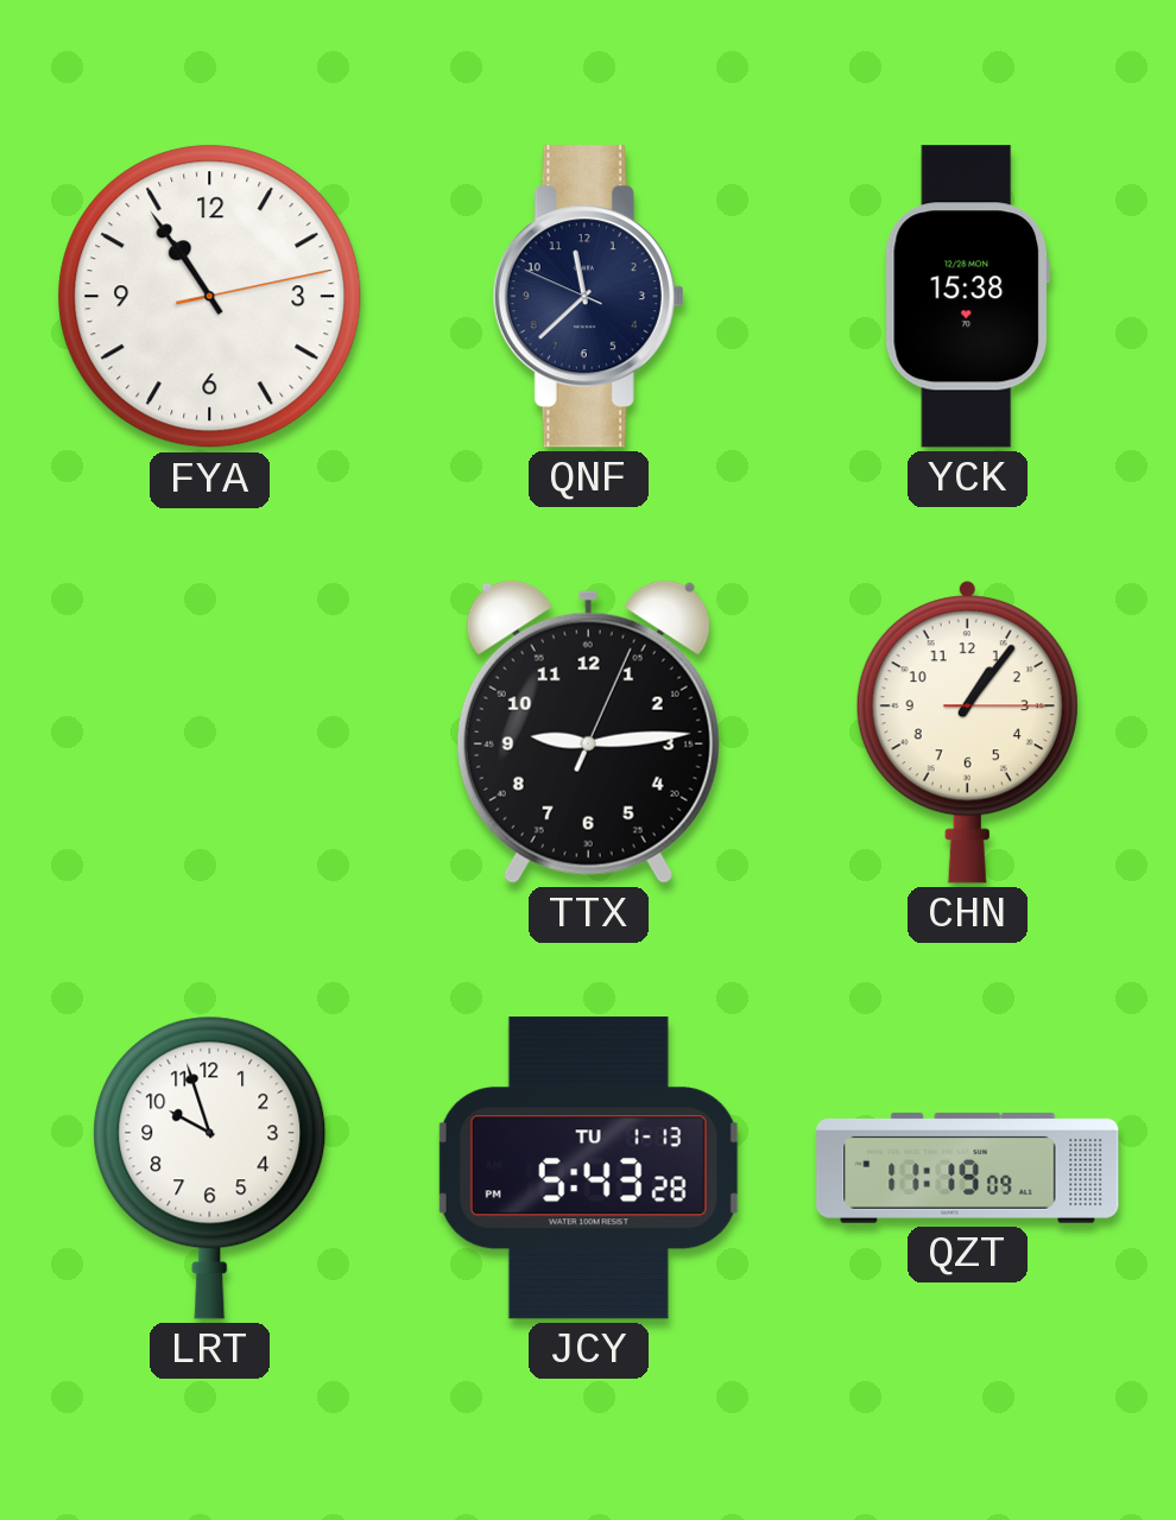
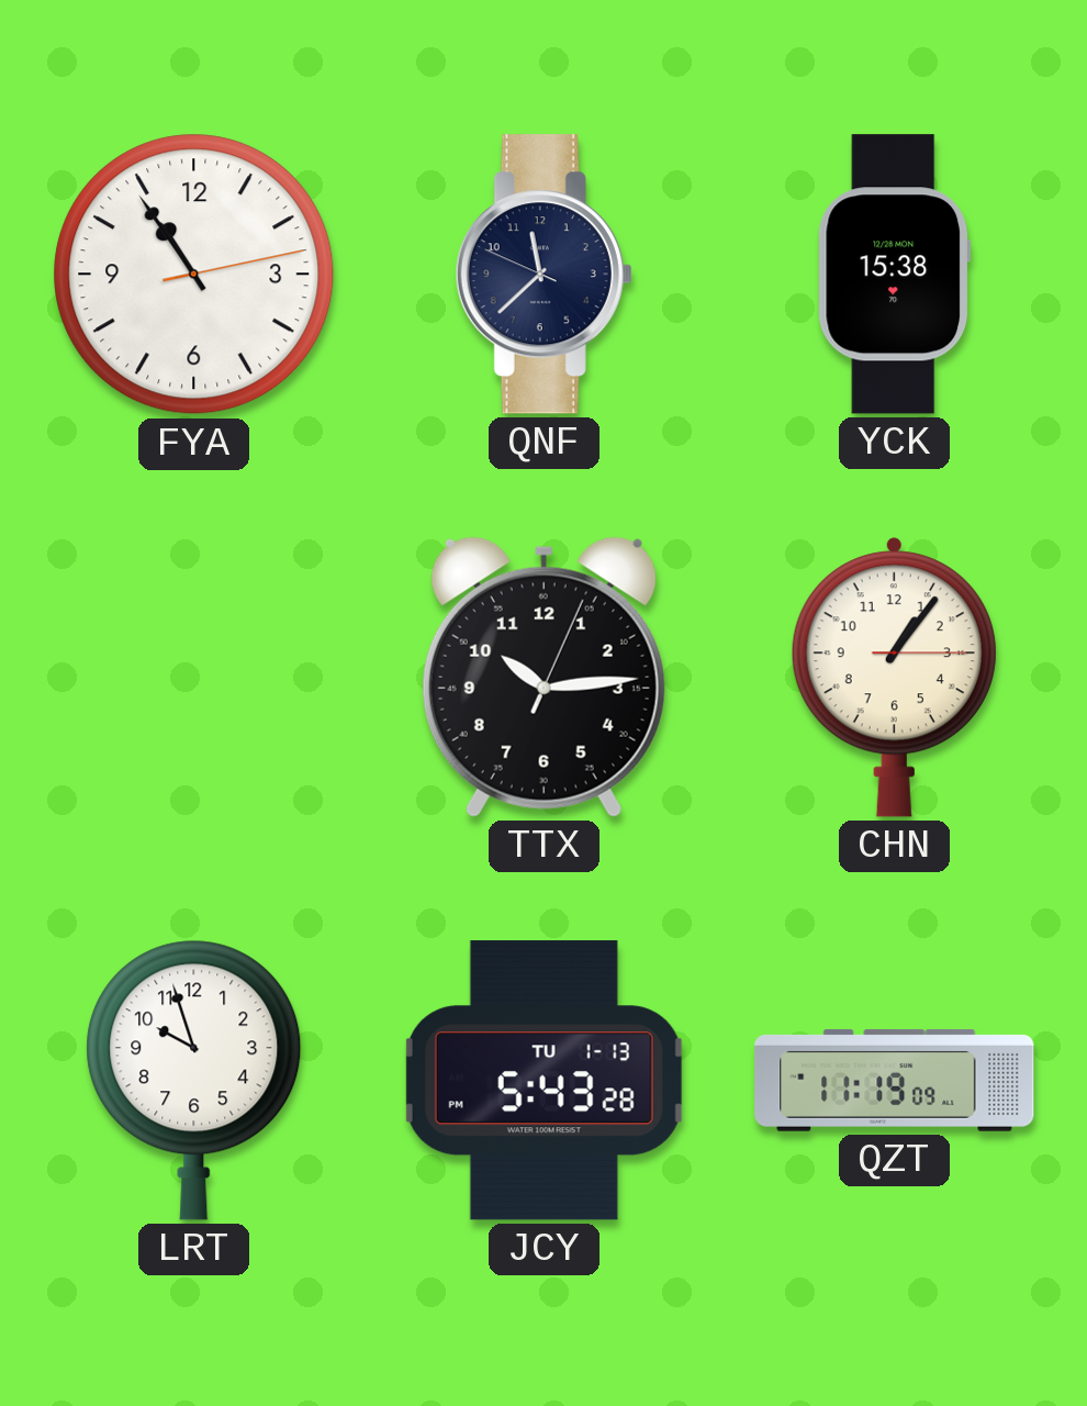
TTX: 9:14 -> 10:14 (543, 677)
